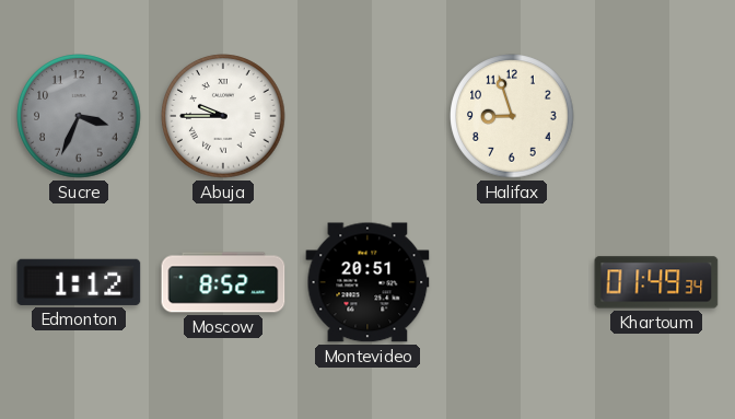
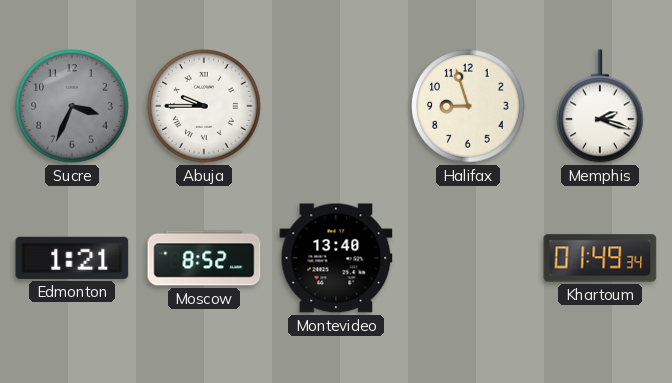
Memphis: none -> 2:18 (601, 106)
Edmonton: 1:12 -> 1:21 (72, 258)
Montevideo: 20:51 -> 13:40 (336, 258)
